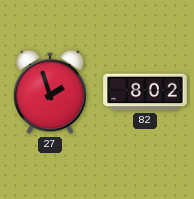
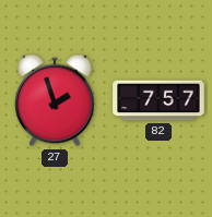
82: 8:02 -> 7:57 (158, 100)
